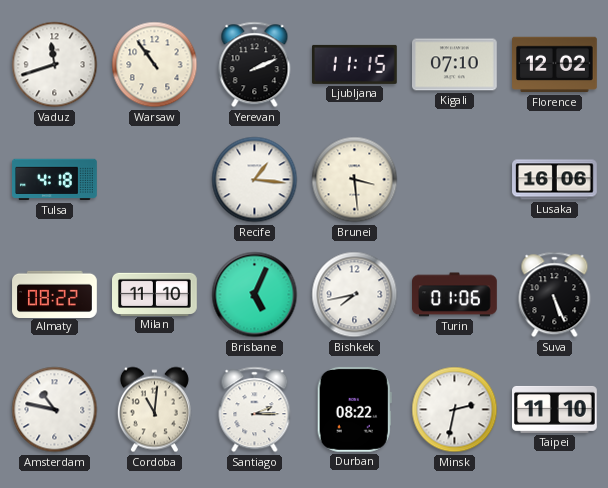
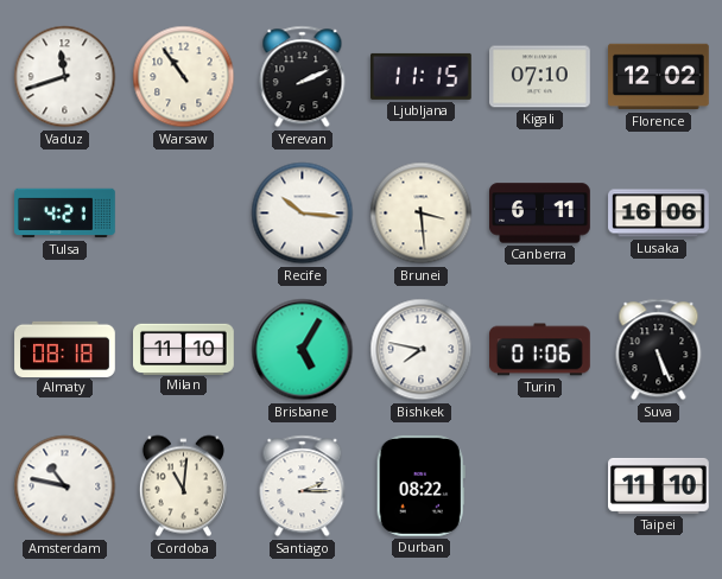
Tulsa: 4:18 -> 4:21 (65, 214)
Recife: 1:16 -> 10:16 (303, 214)
Canberra: none -> 6:11 (540, 214)
Almaty: 08:22 -> 08:18 (65, 349)
Brisbane: 5:04 -> 5:05 (303, 350)
Bishkek: 7:43 -> 7:47 (422, 350)
Minsk: 2:32 -> none (455, 410)
